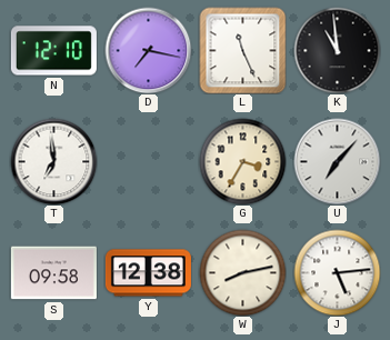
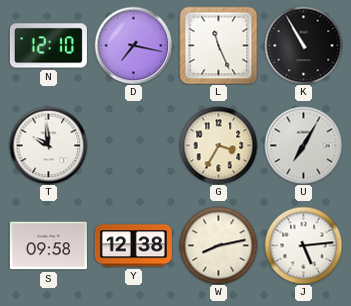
K: 10:59 -> 10:55 (303, 45)
T: 6:59 -> 9:59 (48, 145)
U: 7:07 -> 7:05 (303, 145)
